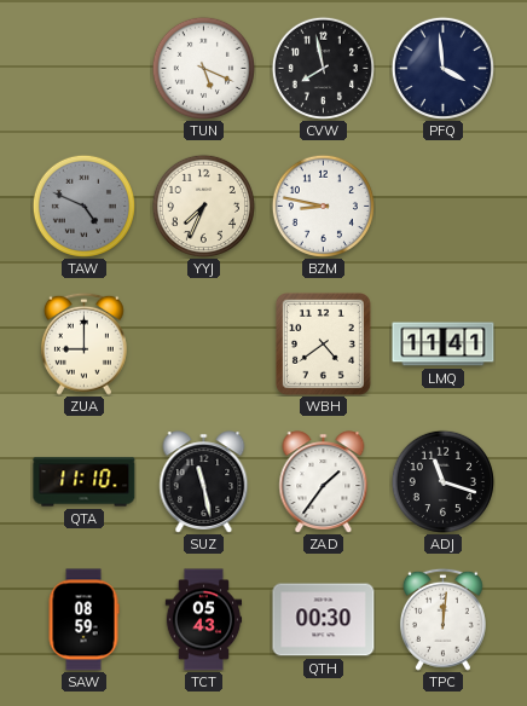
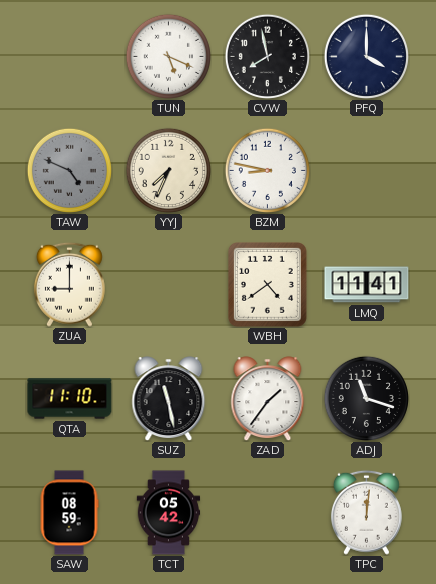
PFQ: 3:59 -> 4:00 (366, 56)
TCT: 05:43 -> 05:42 (169, 513)
QTH: 00:30 -> none (324, 620)
